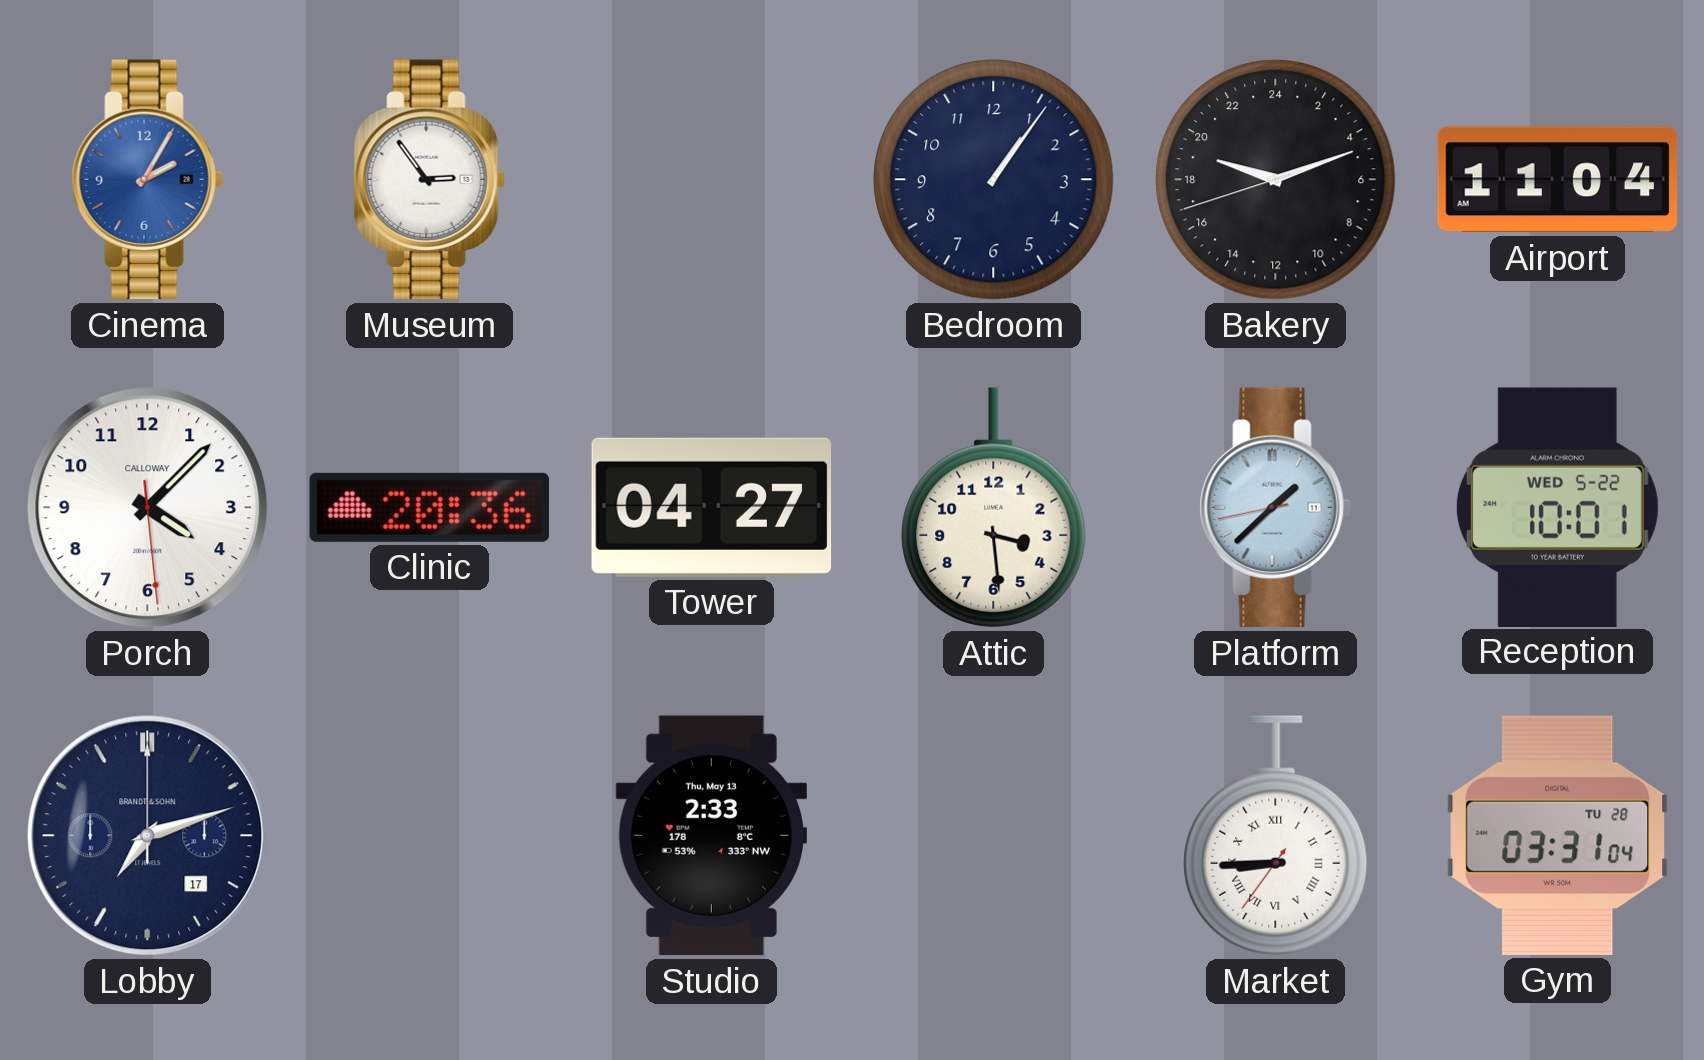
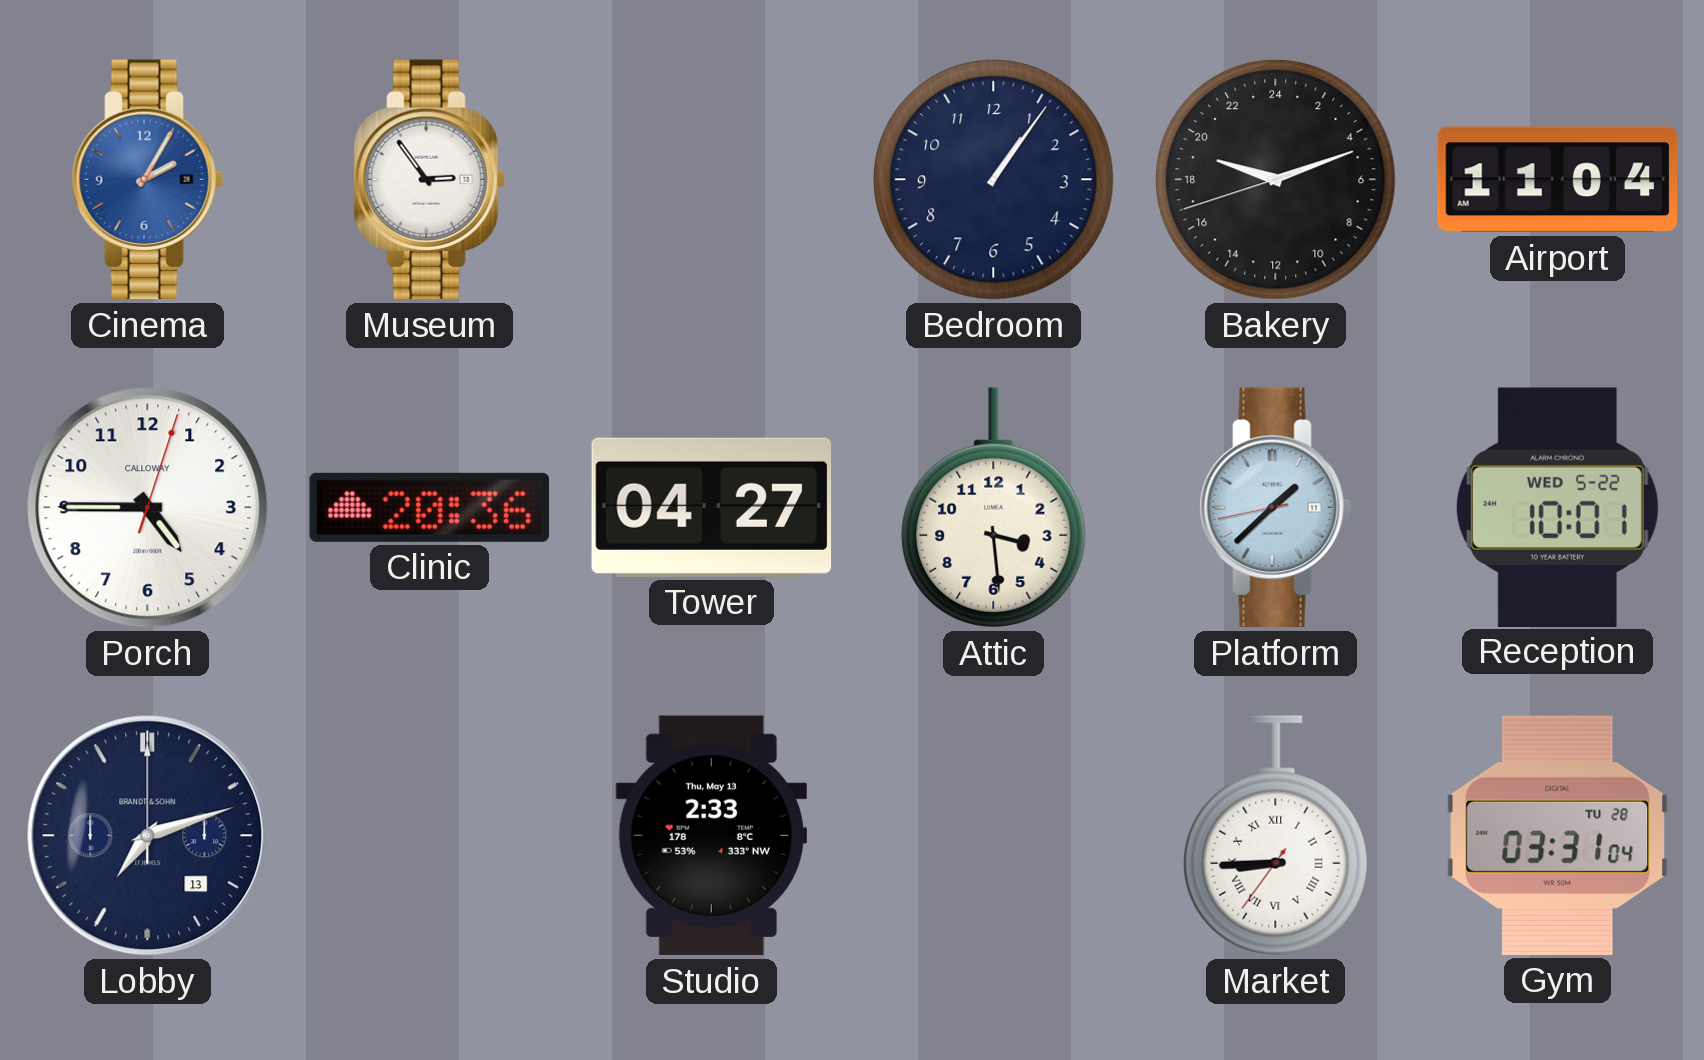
Porch: 4:07 -> 4:45 (148, 508)
Lobby date: 17 -> 13 (148, 836)
